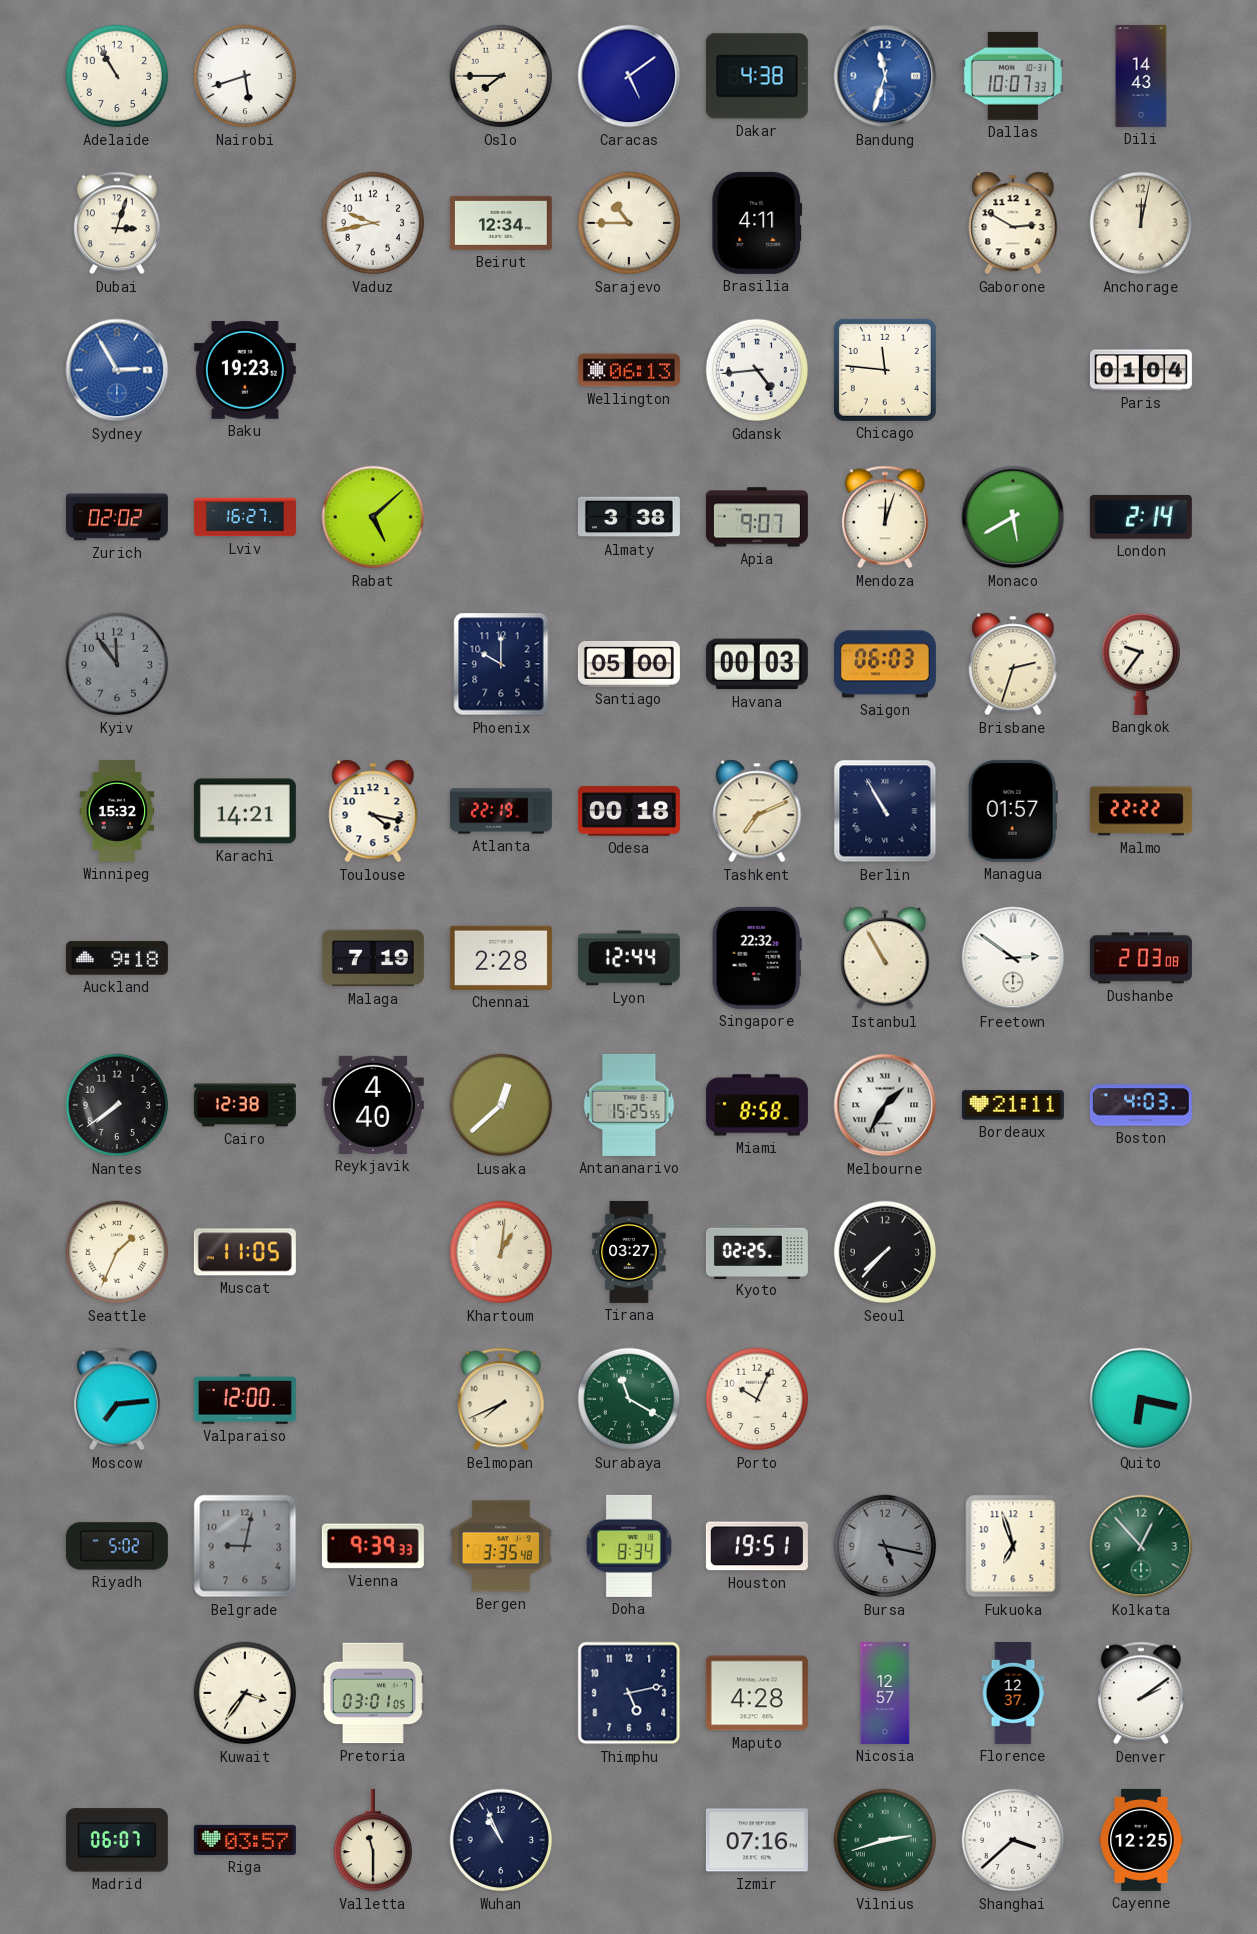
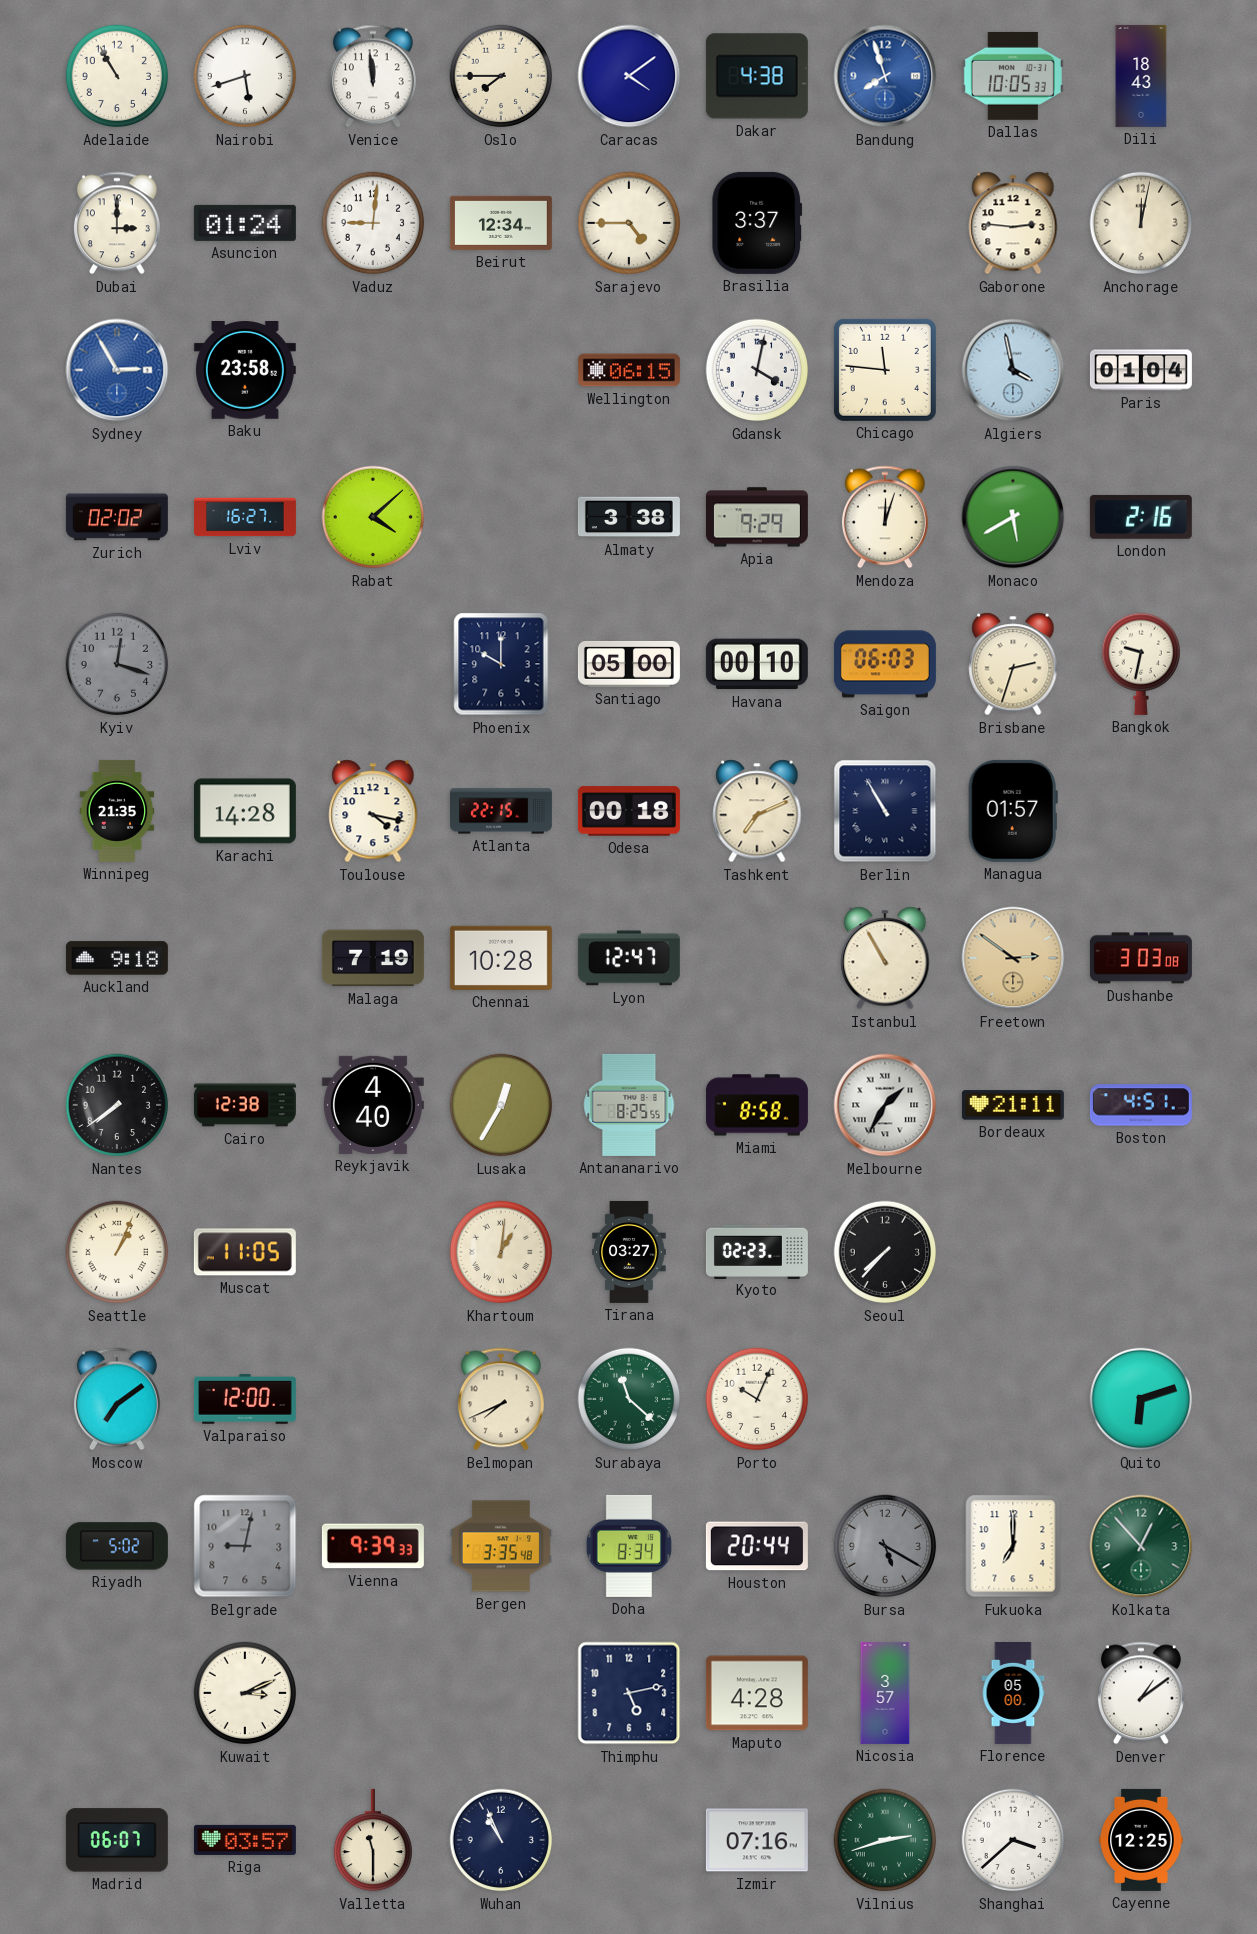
Venice: none -> 11:59 (373, 76)
Caracas: 5:09 -> 4:09 (629, 76)
Bandung: 11:33 -> 7:57 (885, 76)
Dallas: 10:07 -> 10:05 (1013, 76)
Dili: 14:43 -> 18:43 (1141, 76)
Dubai: 3:03 -> 3:00 (117, 223)
Asuncion: none -> 01:24 (245, 223)
Vaduz: 9:43 -> 9:01 (373, 223)
Sarajevo: 10:45 -> 4:45 (629, 223)
Brasilia: 4:11 -> 3:37 (757, 223)
Gaborone: 2:50 -> 2:46 (1013, 223)
Baku: 19:23 -> 23:58 (245, 371)
Wellington: 06:13 -> 06:15 (629, 370)
Gdansk: 4:44 -> 4:02 (757, 370)
Algiers: none -> 3:58 (1013, 370)
Rabat: 5:08 -> 4:08 (373, 517)
Apia: 9:07 -> 9:29 (757, 517)
London: 2:14 -> 2:16 (1141, 517)
Kyiv: 11:54 -> 12:18 (117, 664)
Havana: 00:03 -> 00:10 (757, 664)
Bangkok: 9:36 -> 9:32 (1140, 664)
Winnipeg: 15:32 -> 21:35 (117, 811)
Karachi: 14:21 -> 14:28 (245, 811)
Atlanta: 22:19 -> 22:15 (501, 811)
Malmo: 22:22 -> none (1141, 811)
Chennai: 2:28 -> 10:28 (501, 958)
Lyon: 12:44 -> 12:47 (629, 958)
Singapore: 22:32 -> none (757, 958)
Freetown dial: white -> champagne (1013, 958)
Dushanbe: 2:03 -> 3:03 (1141, 958)
Lusaka: 12:38 -> 12:35 (501, 1105)
Antananarivo: 15:25 -> 8:25 (629, 1105)
Boston: 4:03 -> 4:51 (1141, 1105)
Seattle: 1:34 -> 1:04 (117, 1252)
Kyoto: 02:25 -> 02:23 (757, 1251)
Moscow: 7:14 -> 7:09 (117, 1399)
Surabaya: 11:20 -> 11:22 (629, 1399)
Quito: 6:17 -> 6:12 (1141, 1399)
Houston: 19:51 -> 20:44 (757, 1546)
Bursa: 5:17 -> 5:20 (885, 1546)
Fukuoka: 6:57 -> 7:00 (1013, 1546)
Kuwait: 3:36 -> 3:11 (245, 1693)
Pretoria: 03:01 -> none (373, 1693)
Nicosia: 12:57 -> 3:57 (885, 1693)
Florence: 12:37 -> 05:00 (1013, 1693)
Denver: 2:09 -> 1:09 (1141, 1693)
